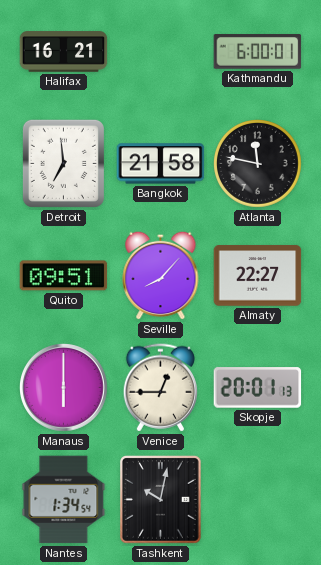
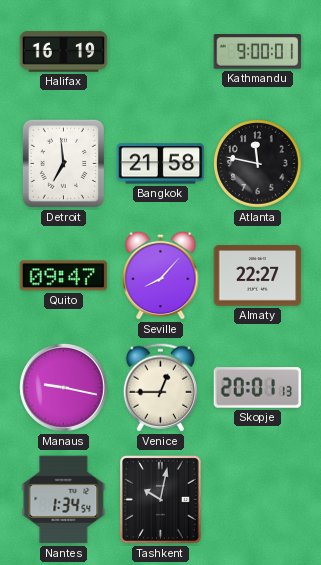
Halifax: 16:21 -> 16:19 (64, 52)
Kathmandu: 6:00 -> 9:00 (258, 52)
Quito: 09:51 -> 09:47 (64, 276)
Manaus: 6:00 -> 9:17 (64, 388)
